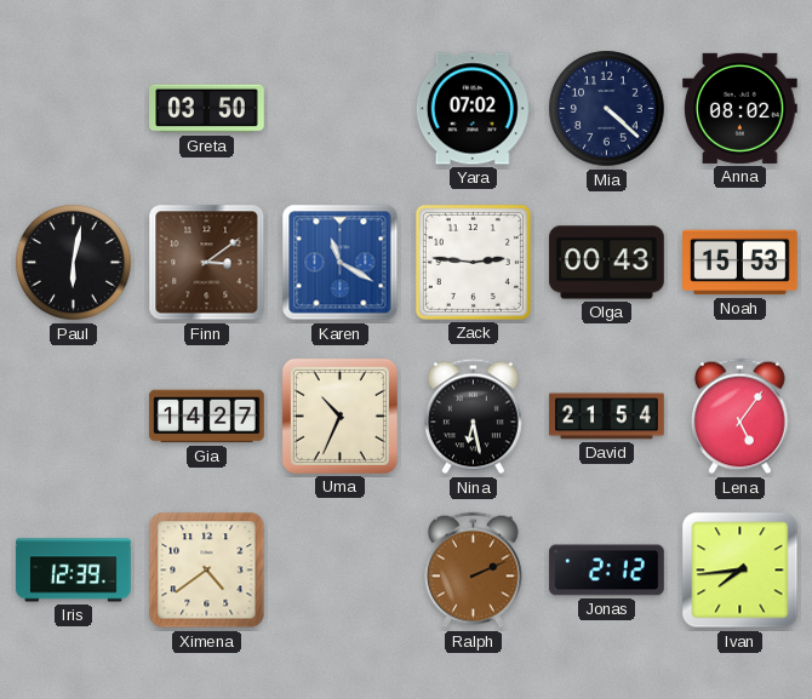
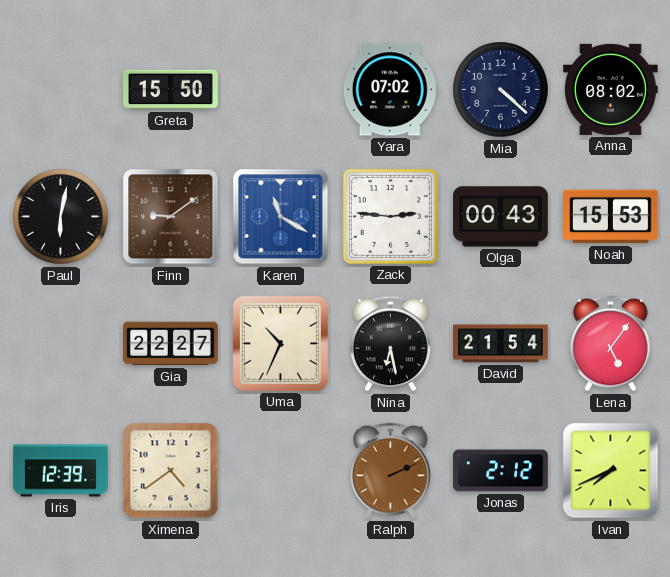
Greta: 03:50 -> 15:50 (171, 90)
Finn: 3:09 -> 9:09 (171, 217)
Gia: 14:27 -> 22:27 (171, 344)
Ivan: 7:44 -> 7:41 (611, 471)
